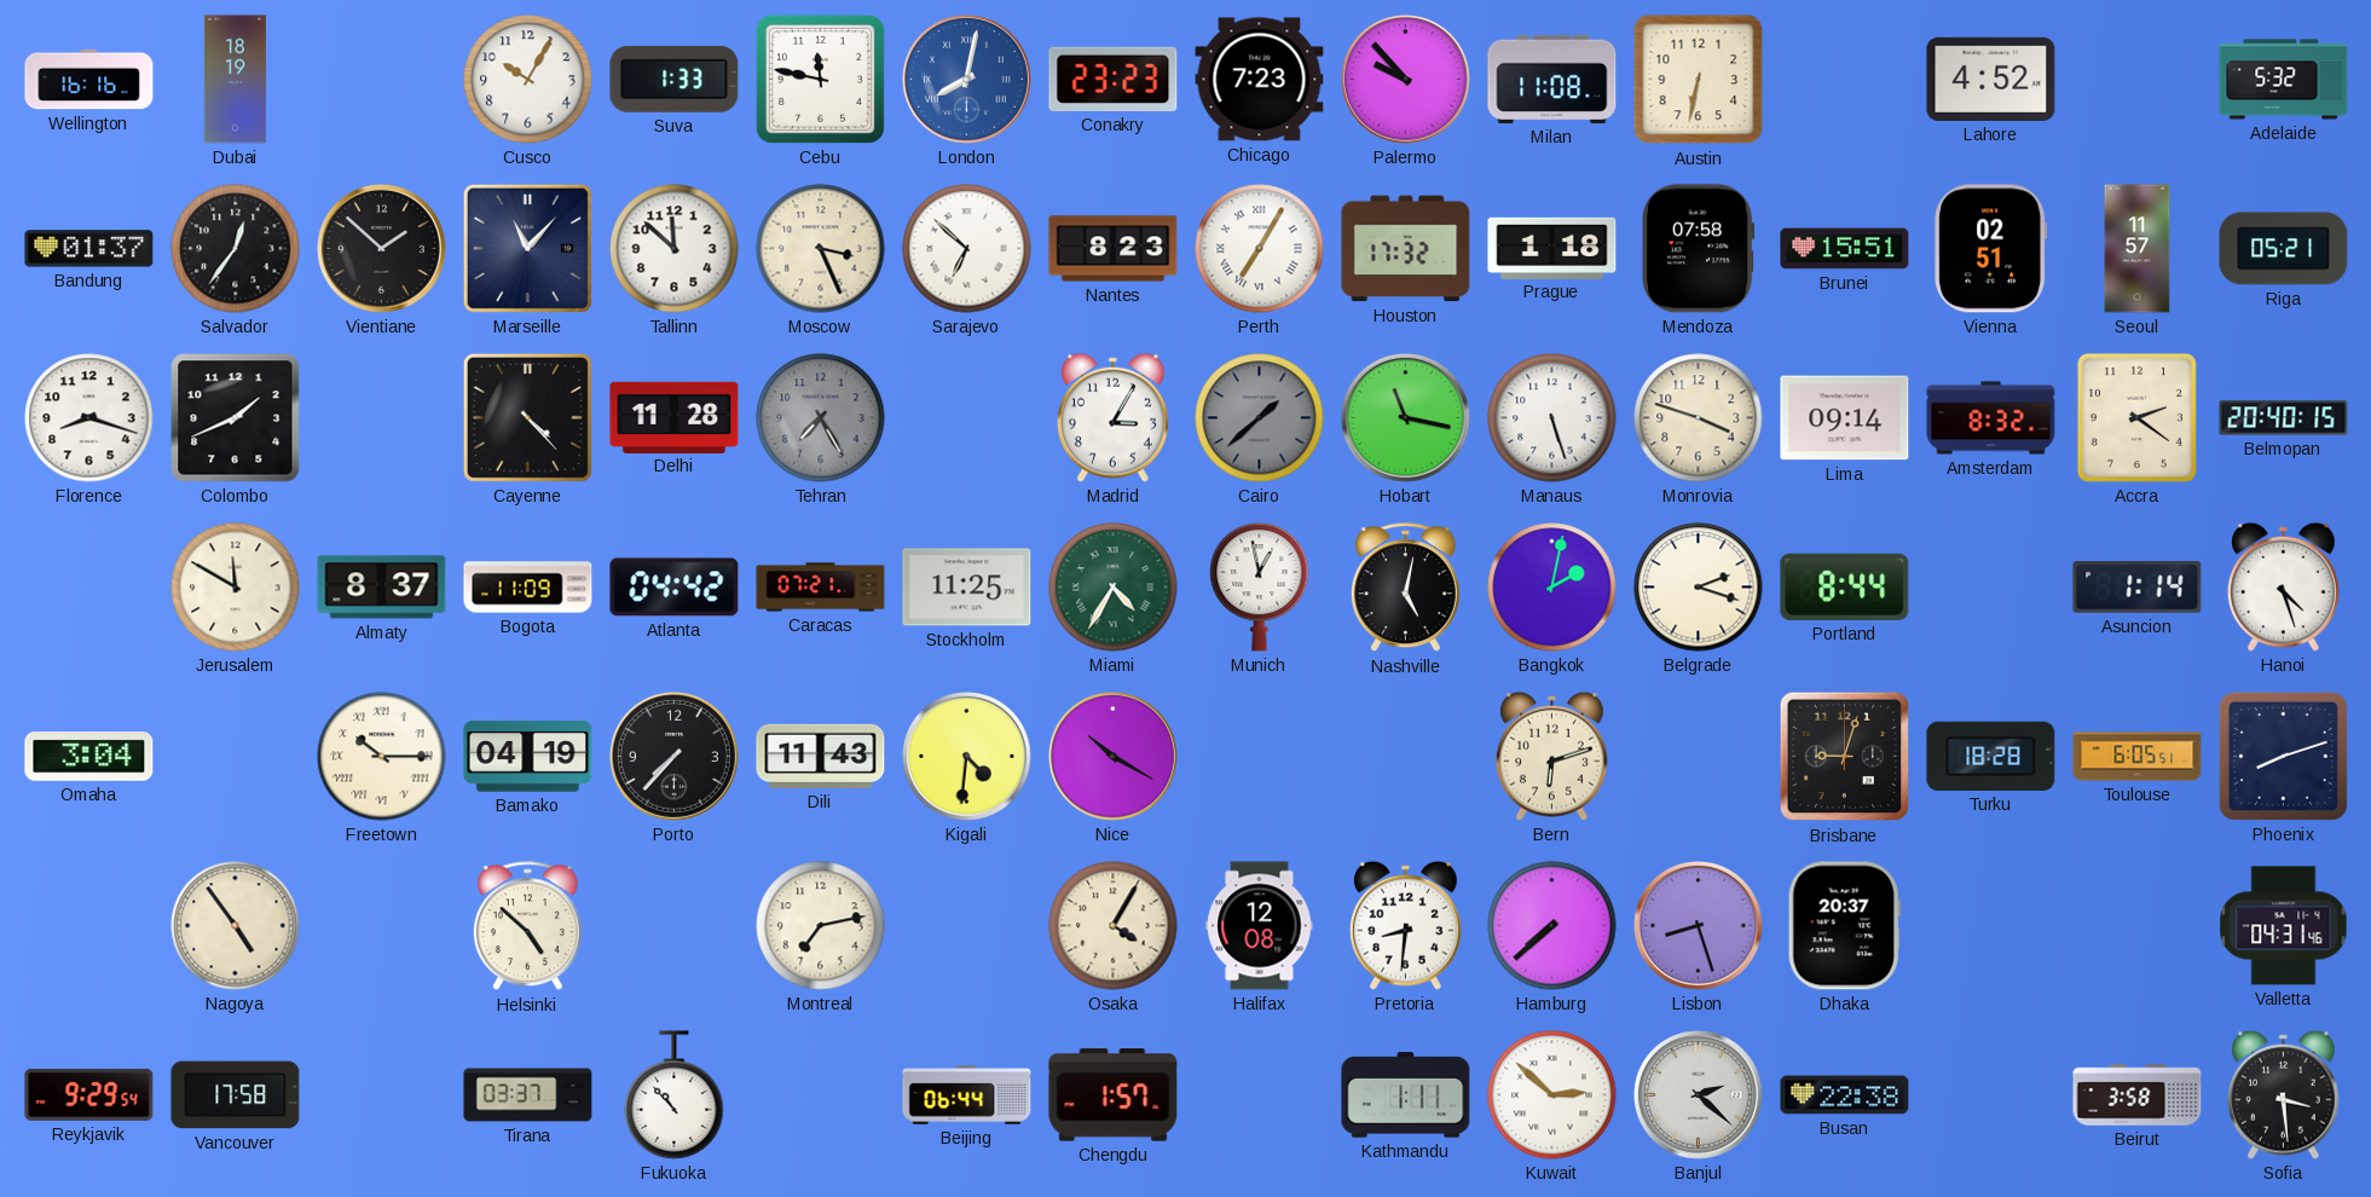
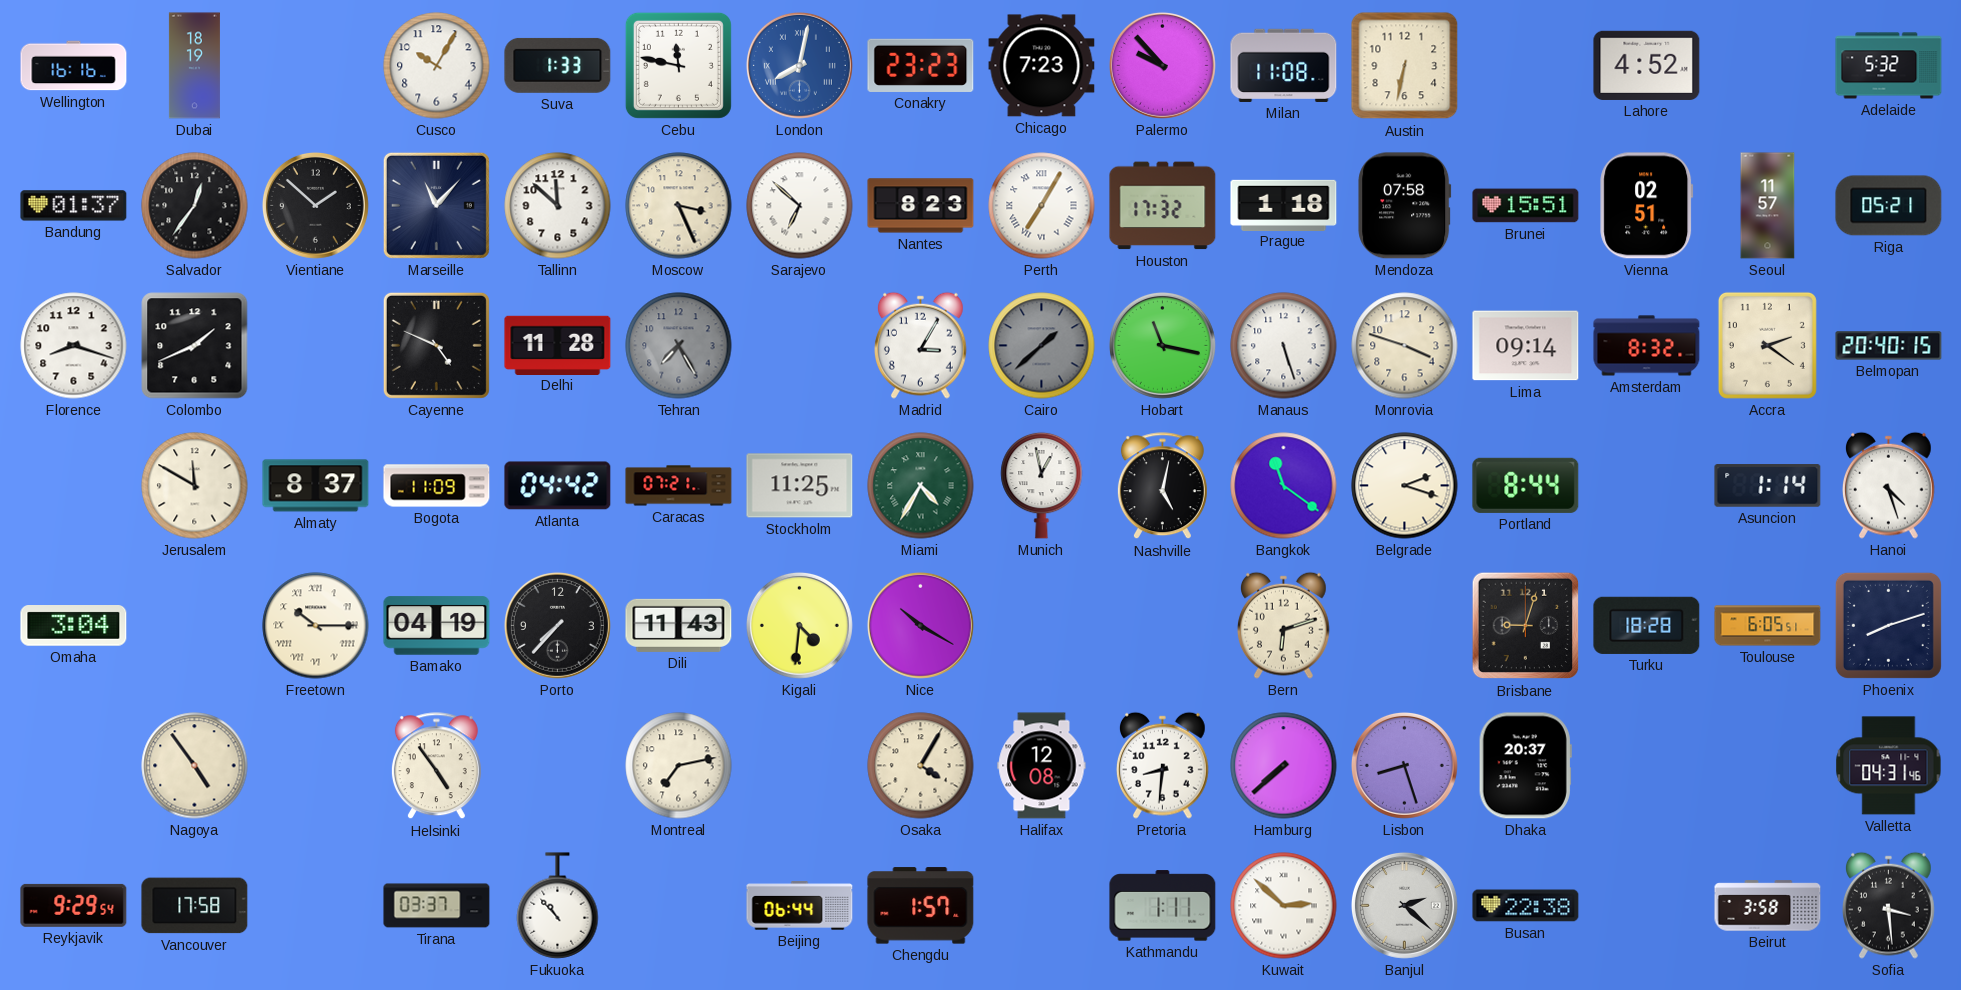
Cayenne: 4:23 -> 4:49 (436, 345)
Bangkok: 2:02 -> 11:21 (1284, 486)
Helsinki: 4:52 -> 4:54 (436, 766)
